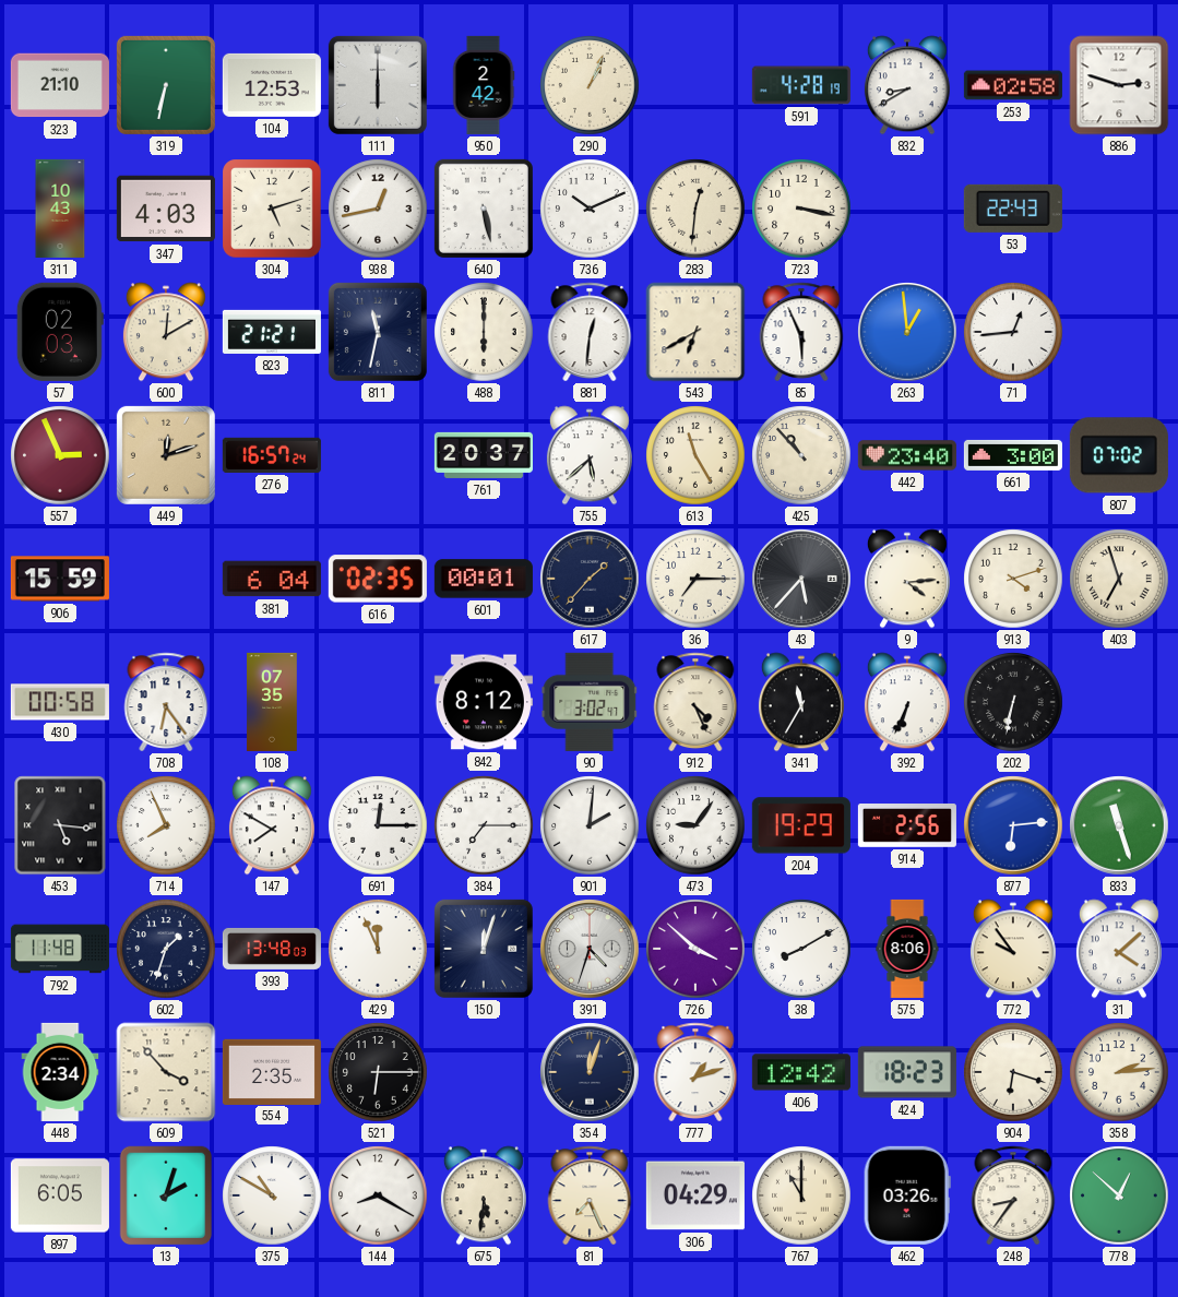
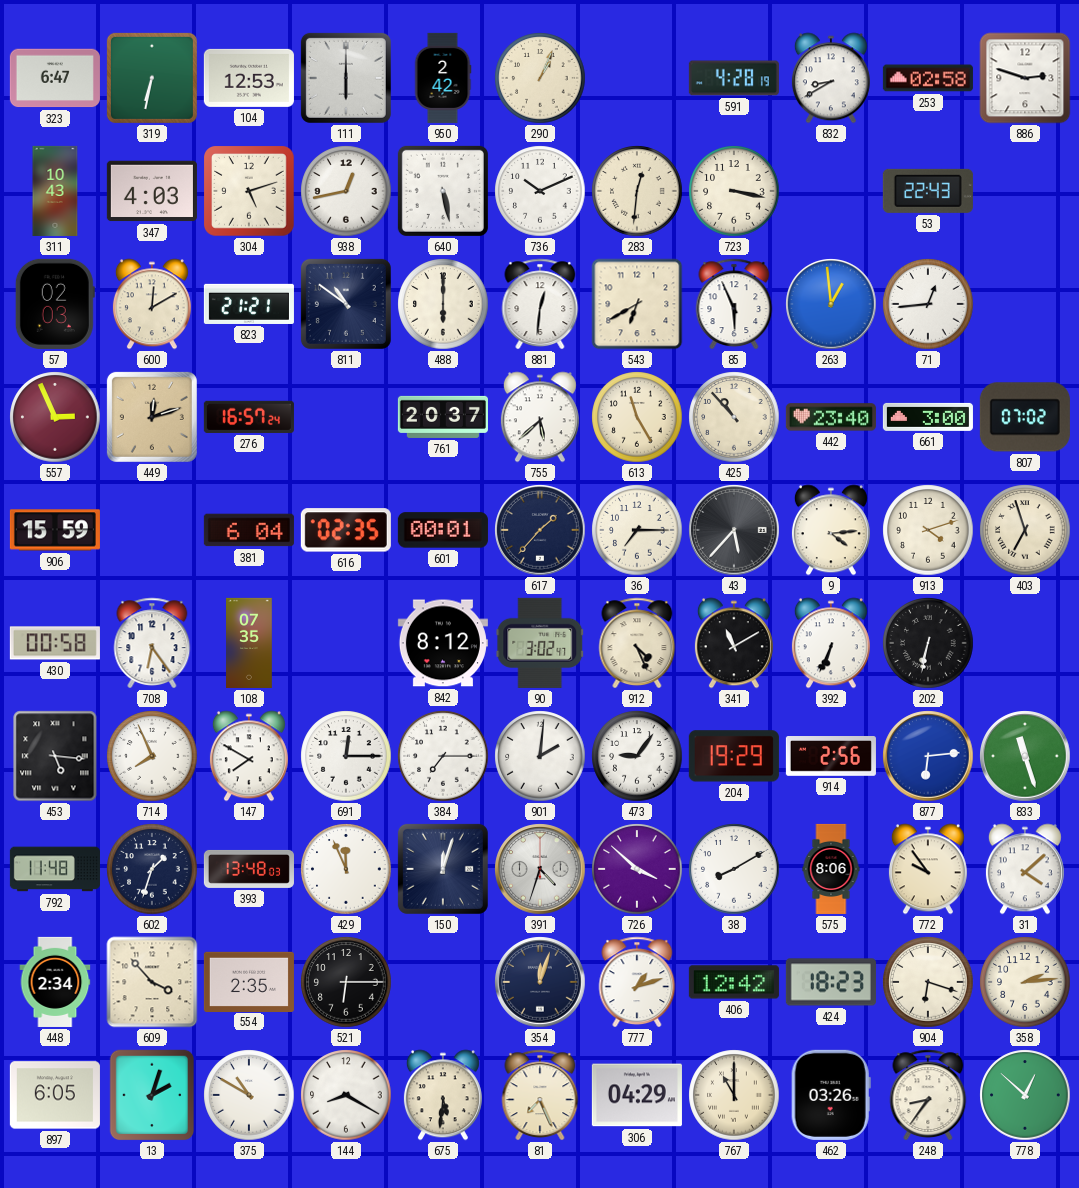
323: 21:10 -> 6:47 (55, 78)
811: 11:32 -> 10:51 (346, 304)
341: 11:35 -> 11:10 (734, 643)
